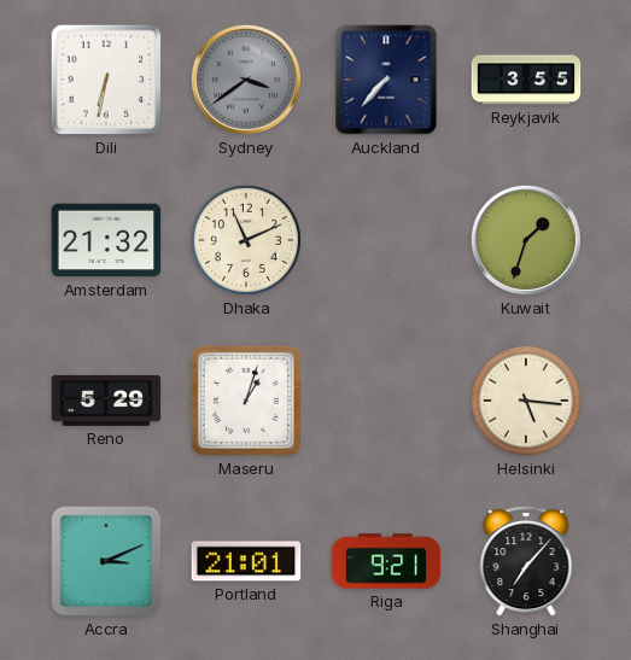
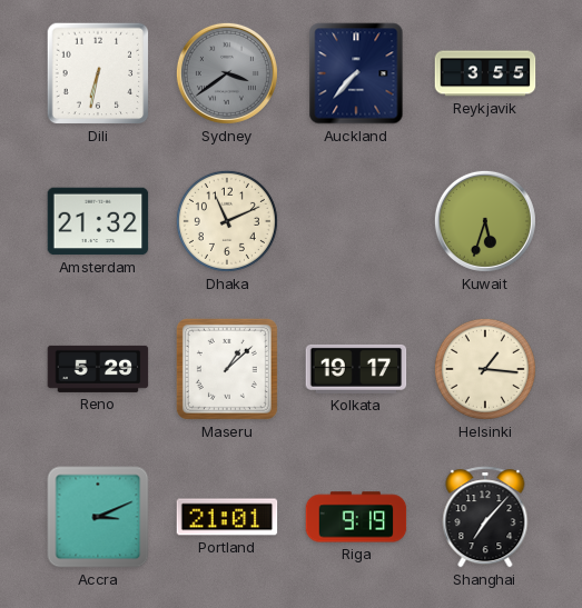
Kuwait: 1:33 -> 5:33 (485, 221)
Maseru: 1:03 -> 1:08 (227, 369)
Kolkata: none -> 19:17 (356, 369)
Helsinki: 5:16 -> 1:16 (485, 369)
Riga: 9:21 -> 9:19 (356, 517)
